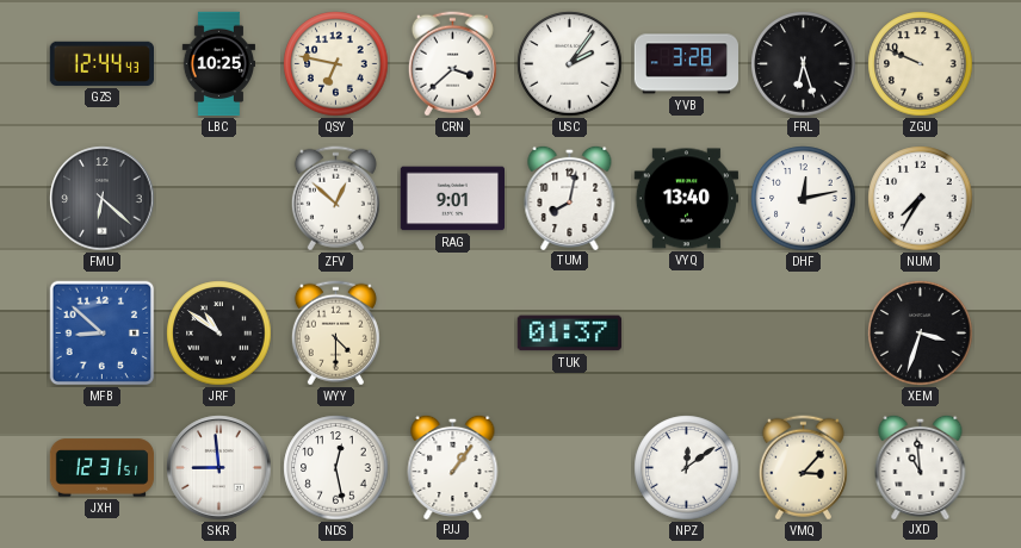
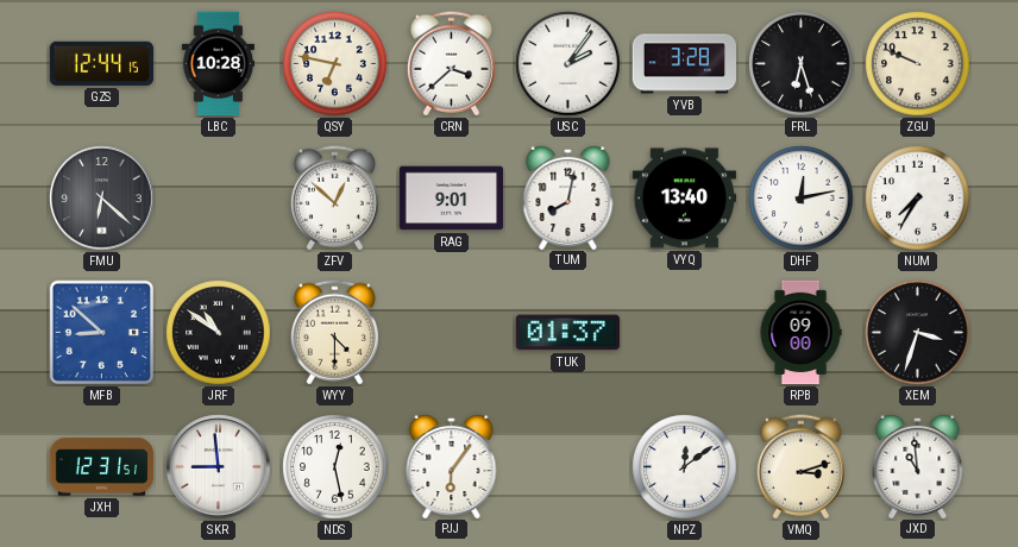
GZS: 12:44:43 -> 12:44:15 (101, 63)
LBC: 10:25 -> 10:28 (218, 64)
RPB: none -> 09:00 (800, 333)
PJJ: 1:06 -> 6:06 (452, 465)
VMQ: 3:07 -> 3:12 (800, 467)
